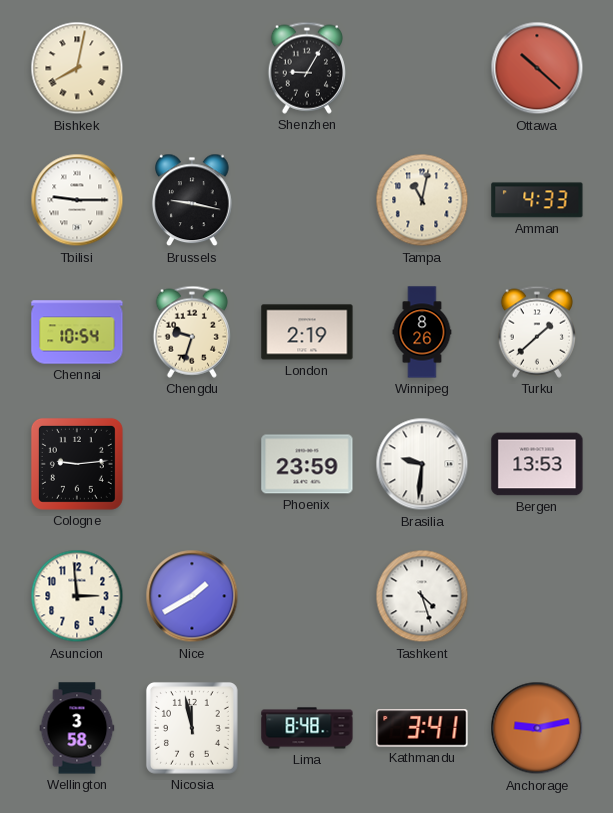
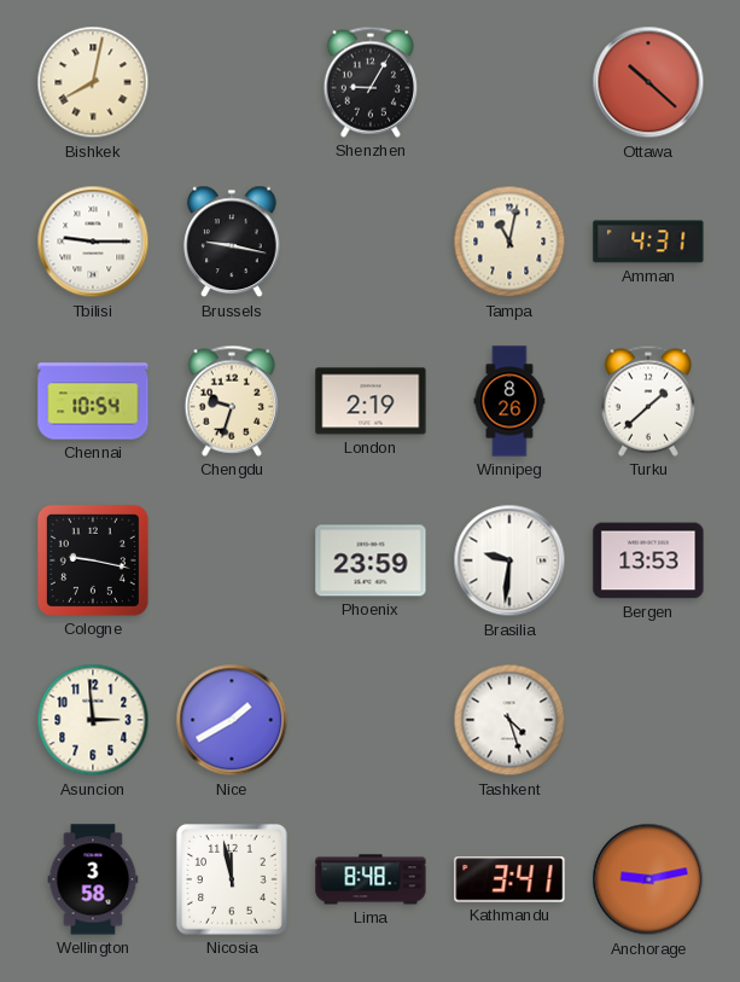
Amman: 4:33 -> 4:31 (648, 242)
Cologne: 9:14 -> 9:17 (93, 560)
